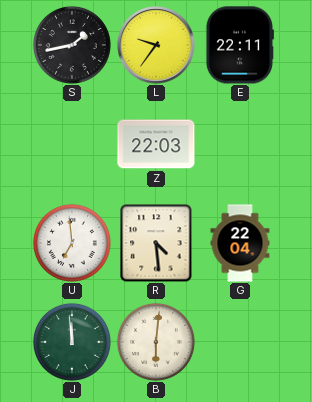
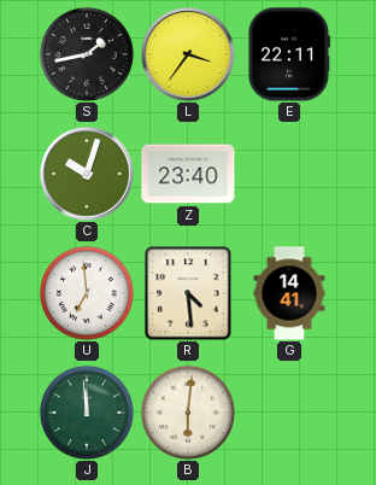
L: 9:36 -> 3:36 (188, 54)
C: none -> 10:03 (87, 174)
Z: 22:03 -> 23:40 (188, 174)
G: 22:04 -> 14:41 (289, 293)
